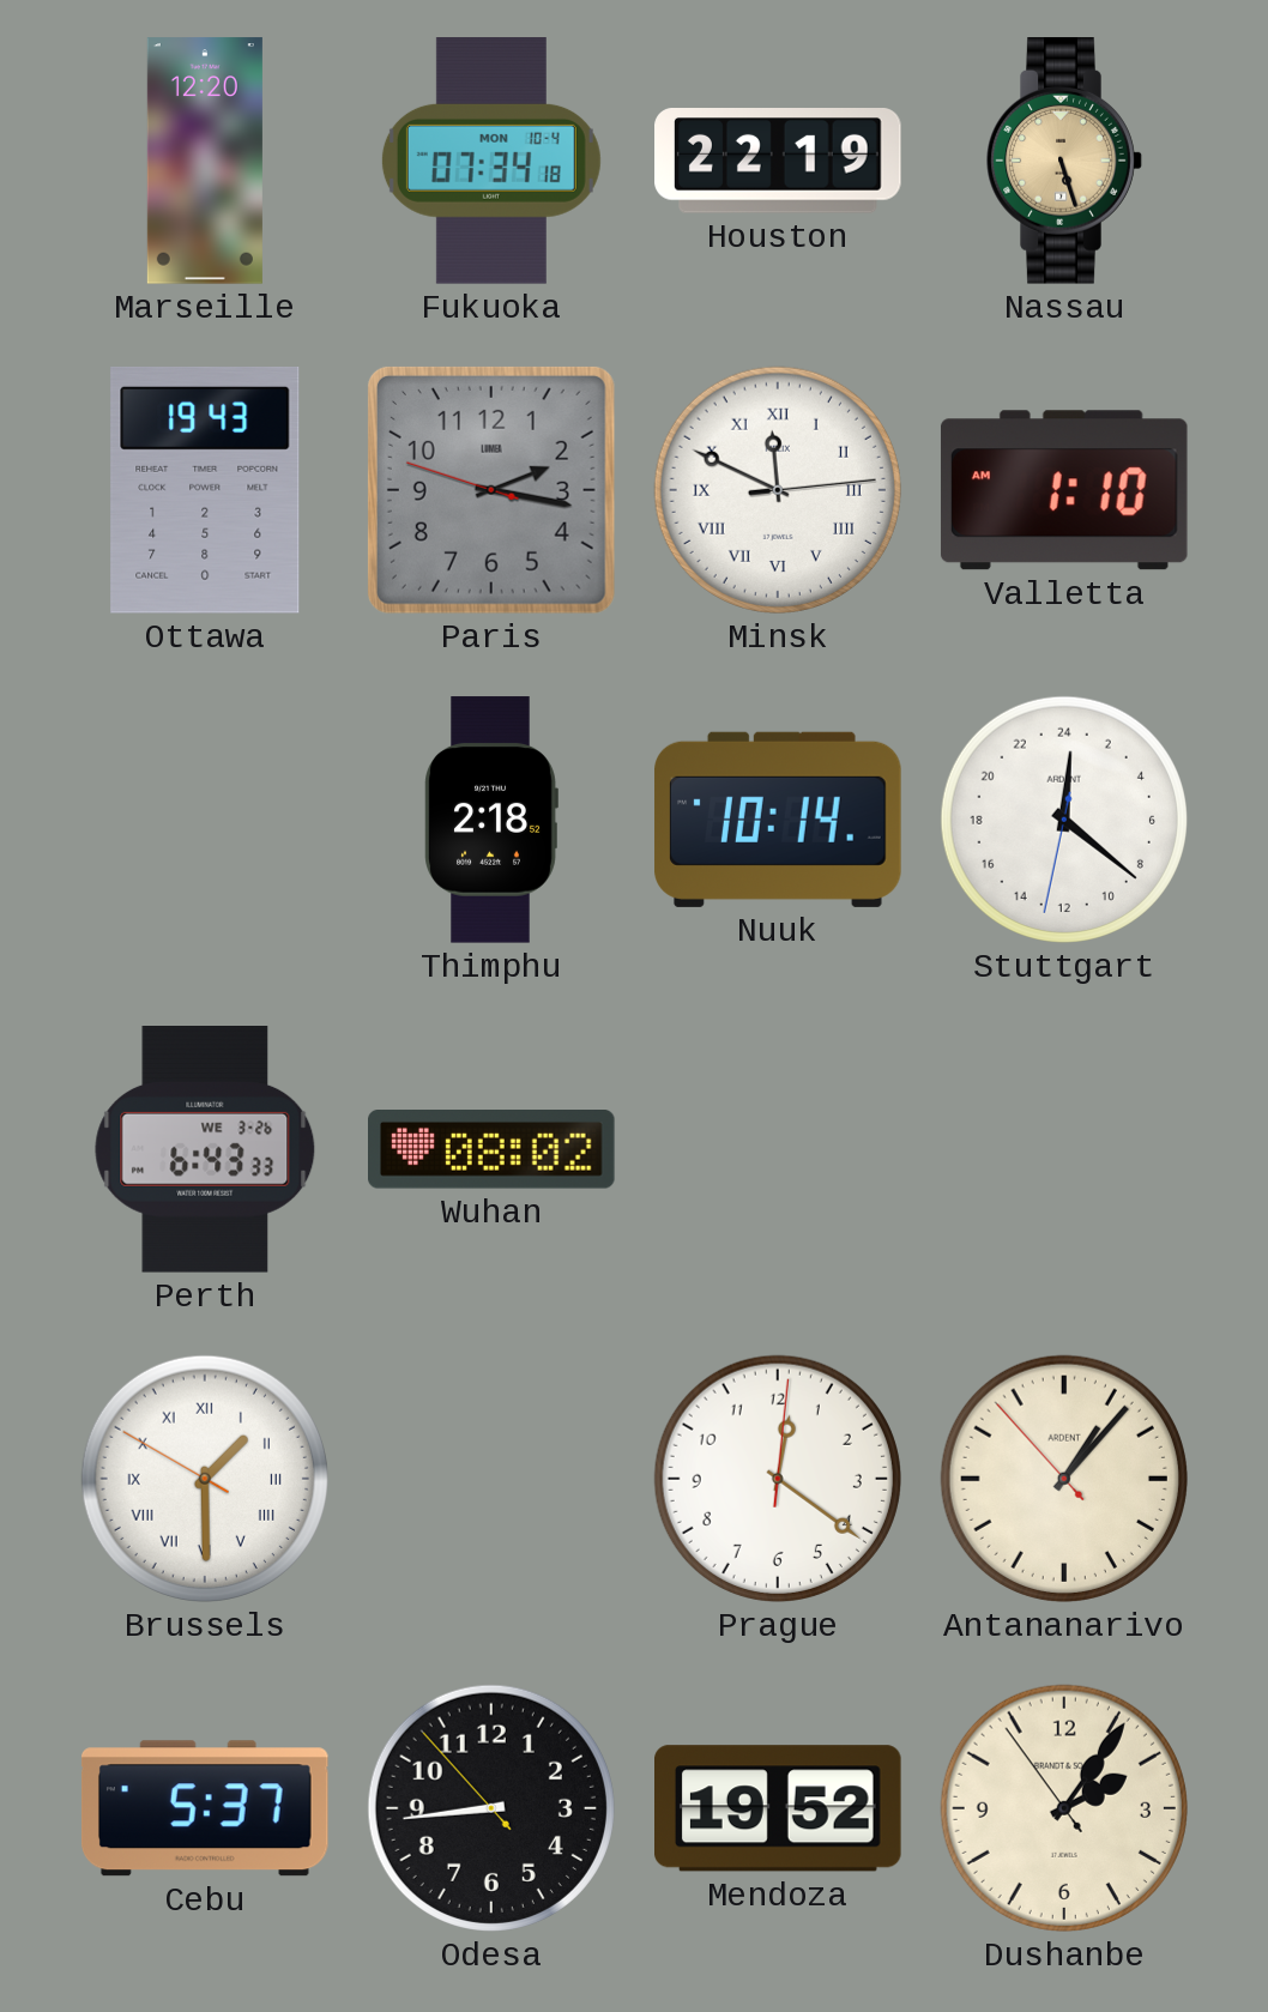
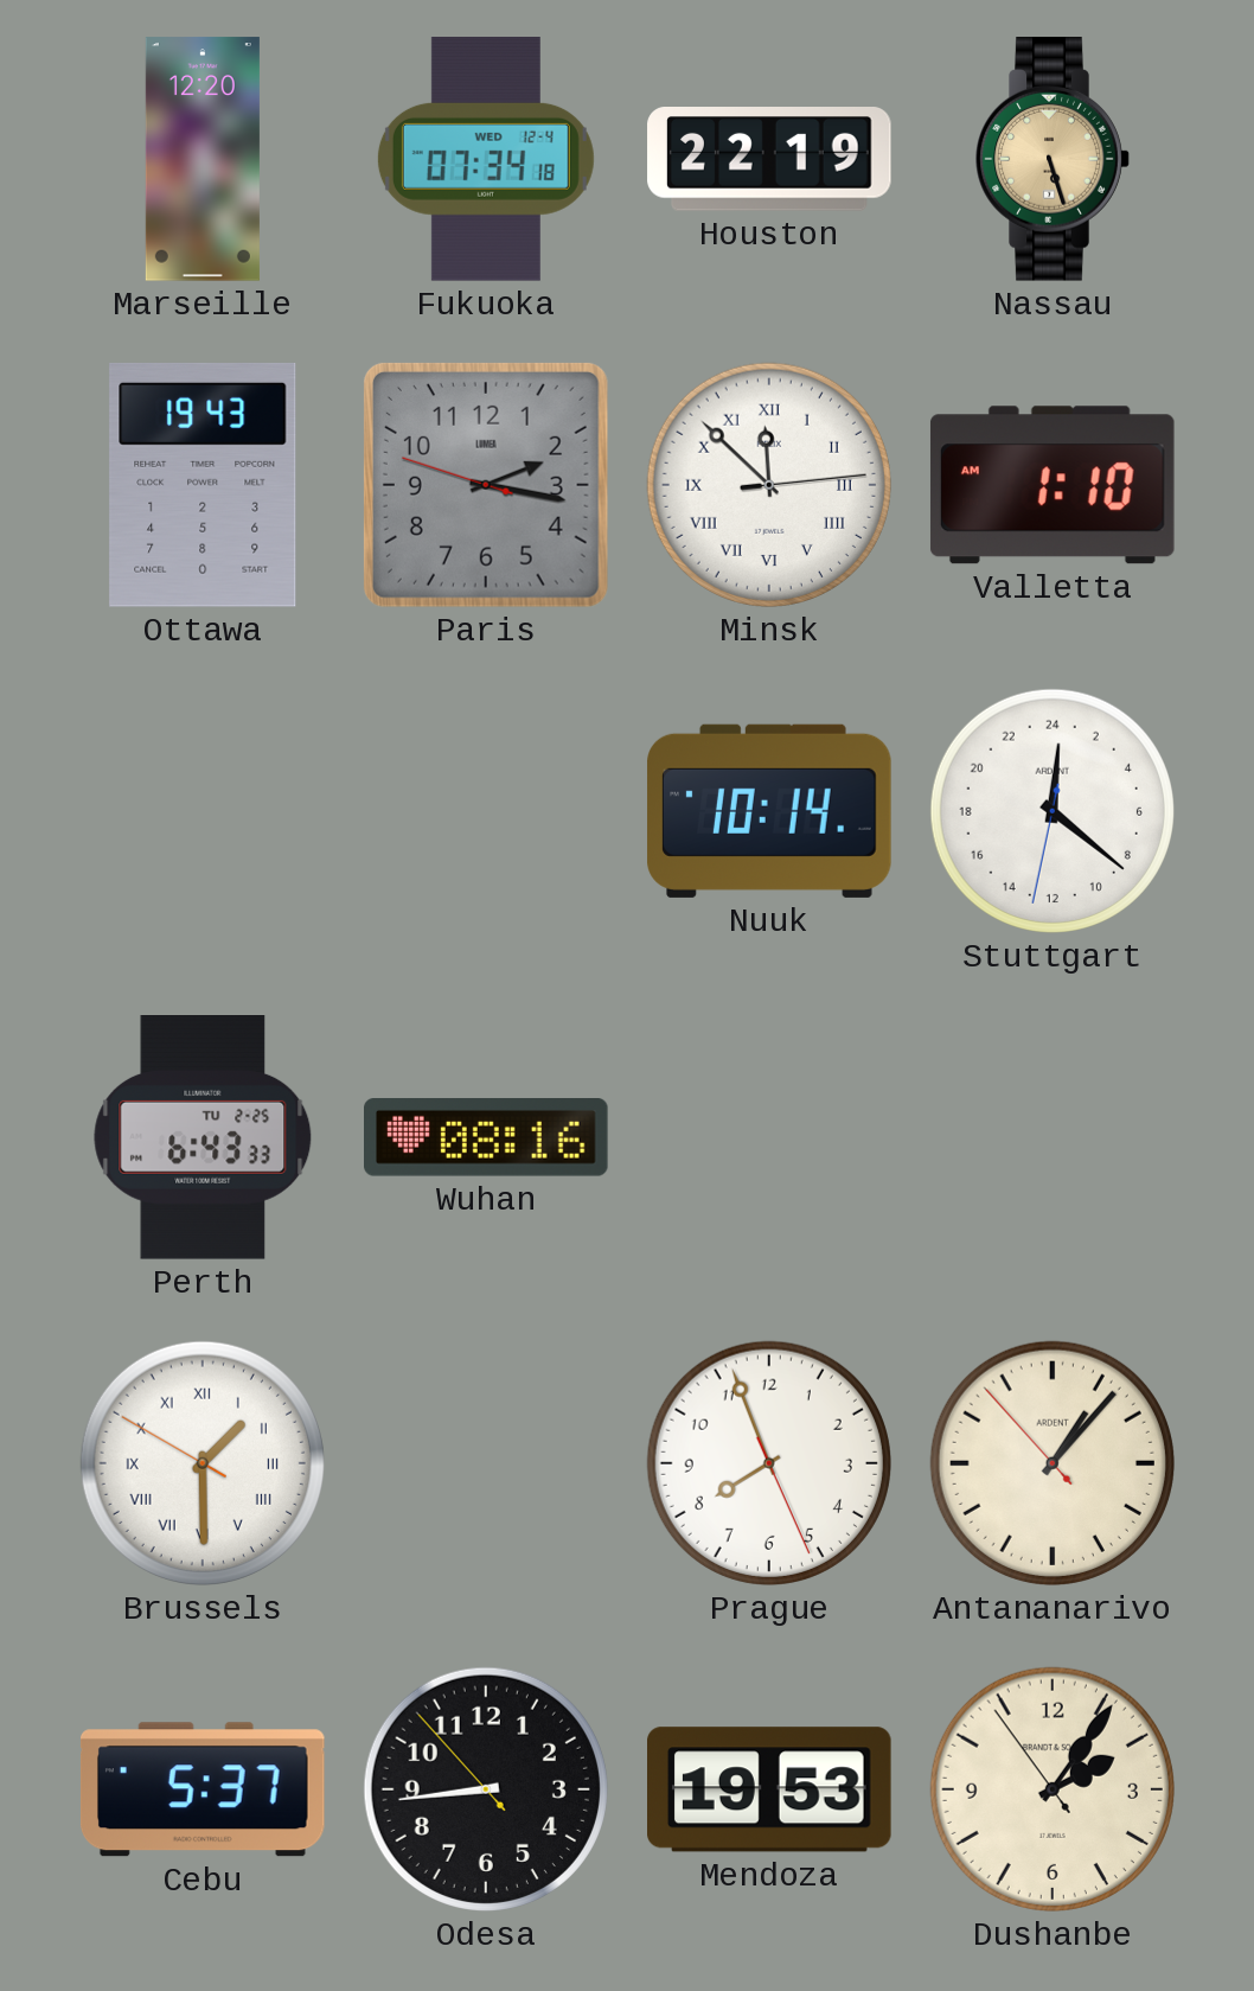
Fukuoka date: MON 10-4 -> WED 12-4 (486, 159)
Minsk: 11:49 -> 11:52 (769, 485)
Thimphu: 2:18 -> none (491, 820)
Perth date: WE 3-26 -> TU 2-25 (203, 1137)
Wuhan: 08:02 -> 08:16 (487, 1138)
Prague: 12:21 -> 7:56 (769, 1463)
Mendoza: 19:52 -> 19:53 (770, 1789)
